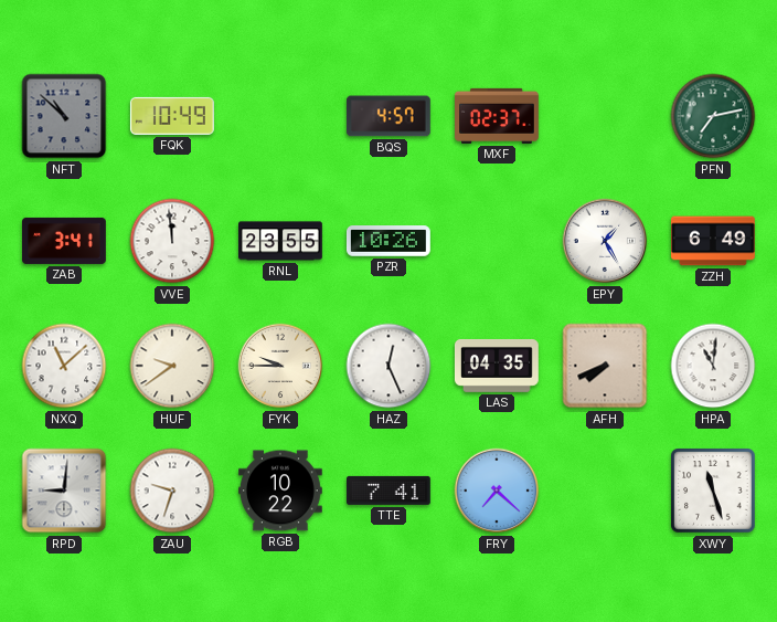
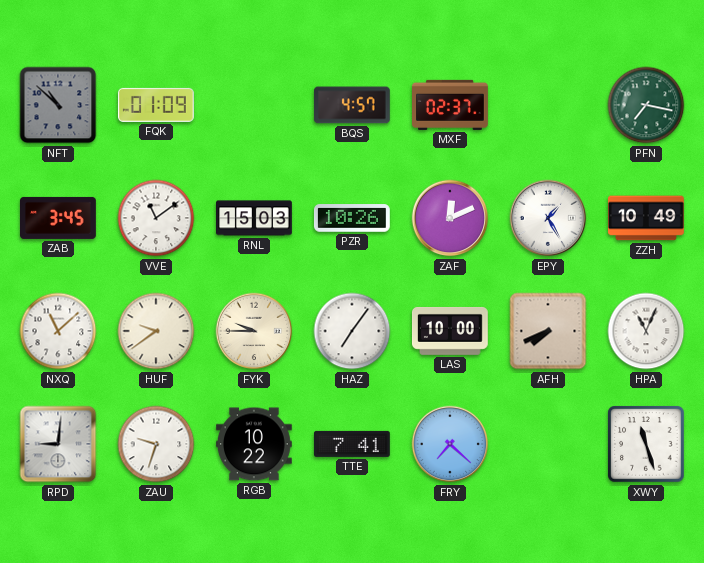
FQK: 10:49 -> 01:09 (156, 105)
PFN: 7:13 -> 7:17 (646, 105)
ZAB: 3:41 -> 3:45 (59, 218)
VVE: 11:59 -> 11:09 (156, 218)
RNL: 23:55 -> 15:03 (255, 218)
ZAF: none -> 12:11 (450, 218)
ZZH: 6:49 -> 10:49 (647, 218)
HAZ: 12:26 -> 7:06 (352, 331)
LAS: 04:35 -> 10:00 (450, 331)
HPA: 11:01 -> 11:04 (646, 331)
